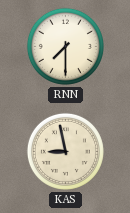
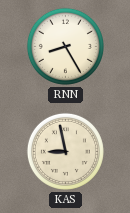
RNN: 7:30 -> 8:25 (65, 46)
